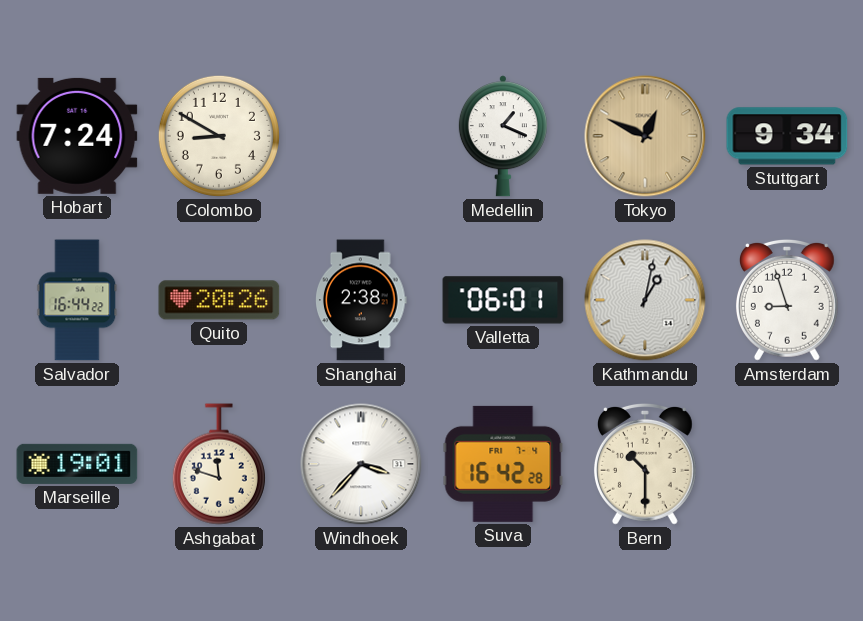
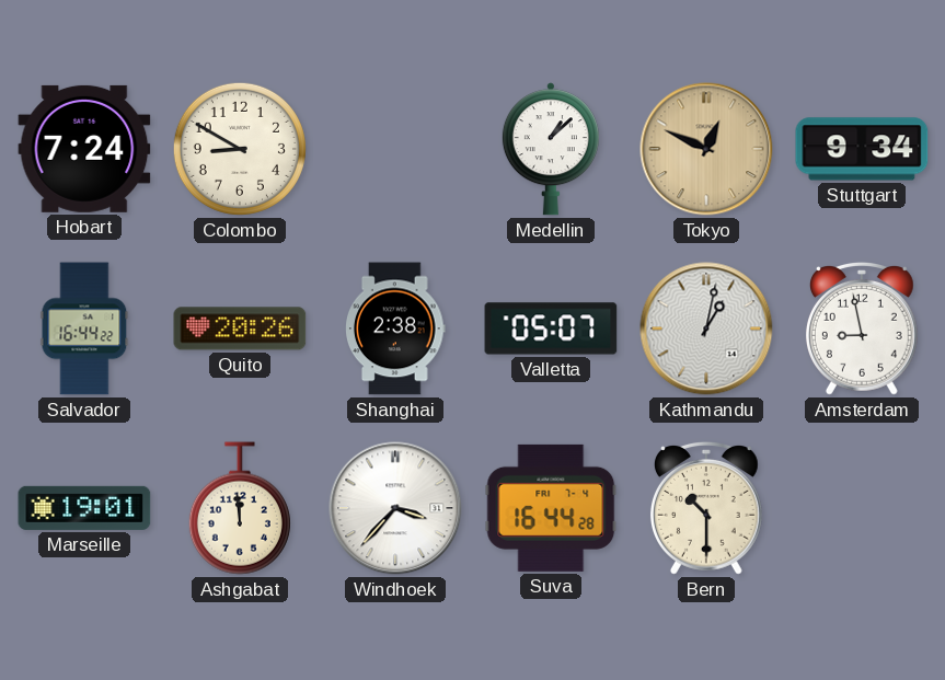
Medellin: 1:19 -> 1:08 (551, 149)
Valletta: 06:01 -> 05:07 (551, 329)
Amsterdam: 8:57 -> 8:58 (862, 329)
Ashgabat: 11:48 -> 11:59 (240, 508)
Suva: 16:42 -> 16:44 (551, 508)
